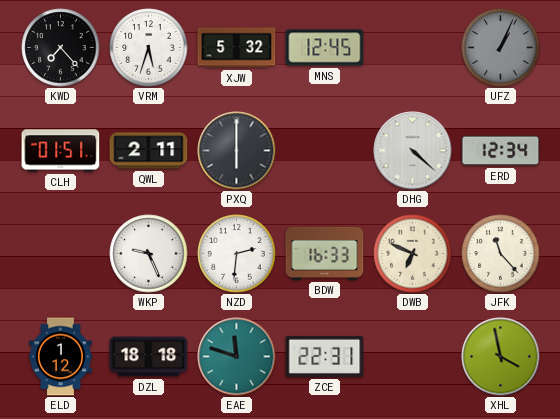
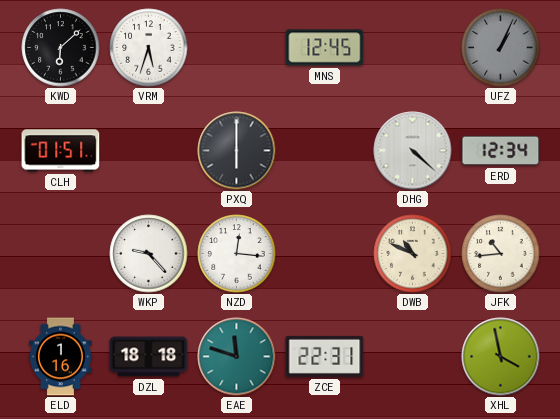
KWD: 7:23 -> 6:08 (61, 48)
XJW: 5:32 -> none (237, 48)
QWL: 2:11 -> none (149, 151)
WKP: 9:26 -> 9:23 (149, 254)
NZD: 2:31 -> 12:16 (237, 254)
BDW: 16:33 -> none (325, 253)
DWB: 6:49 -> 10:49 (413, 254)
JFK: 11:23 -> 10:44 (501, 254)
ELD: 1:12 -> 1:16 (60, 357)
